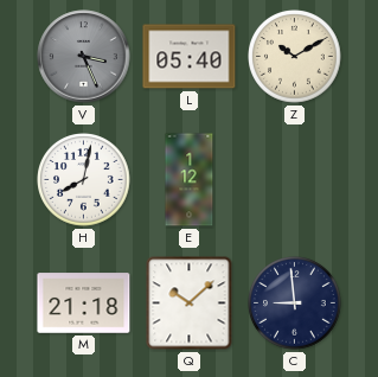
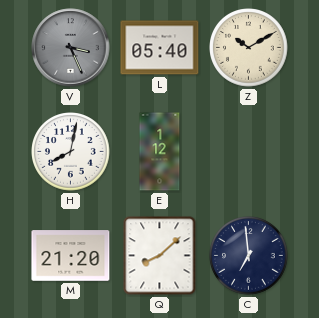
M: 21:18 -> 21:20 (71, 256)
Q: 10:08 -> 8:08 (160, 256)
C: 8:59 -> 6:59 (249, 256)
